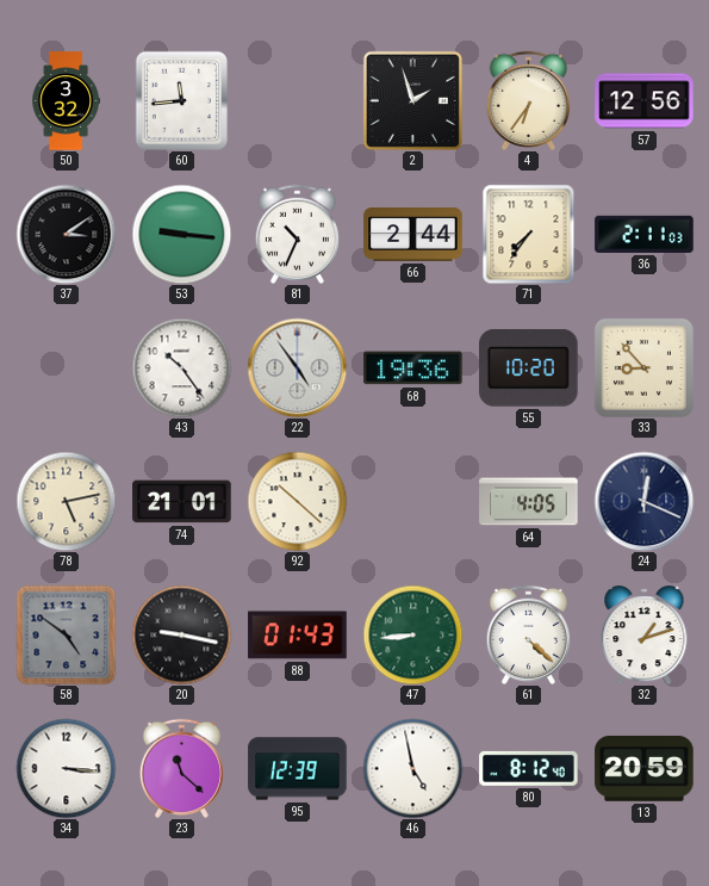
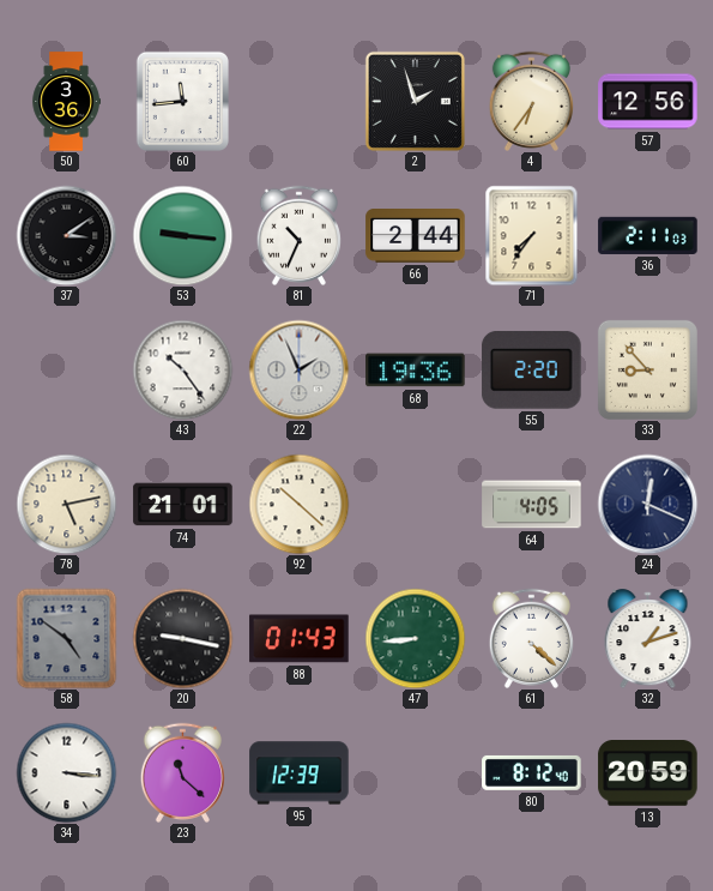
50: 3:32 -> 3:36 (66, 102)
22: 4:54 -> 1:56 (298, 369)
55: 10:20 -> 2:20 (532, 369)
46: 4:58 -> none (412, 768)
